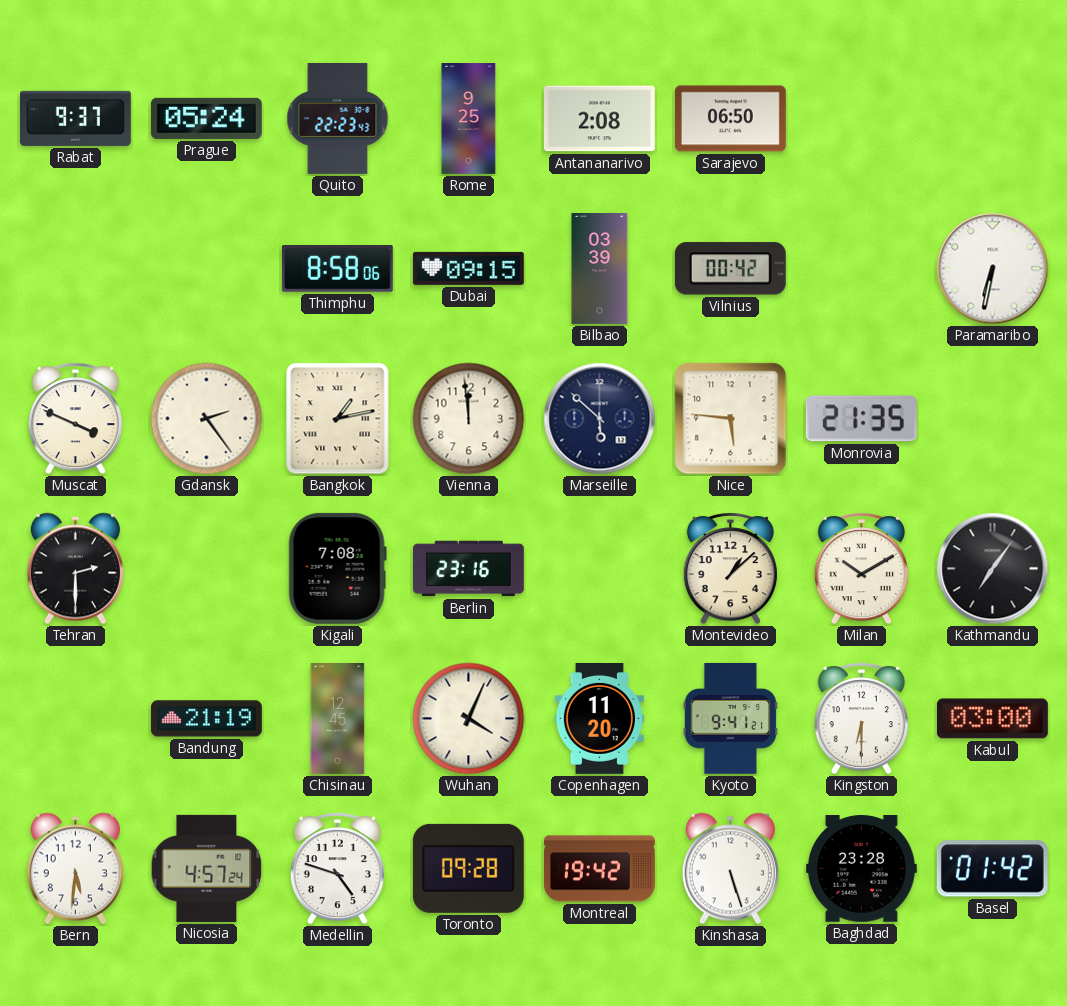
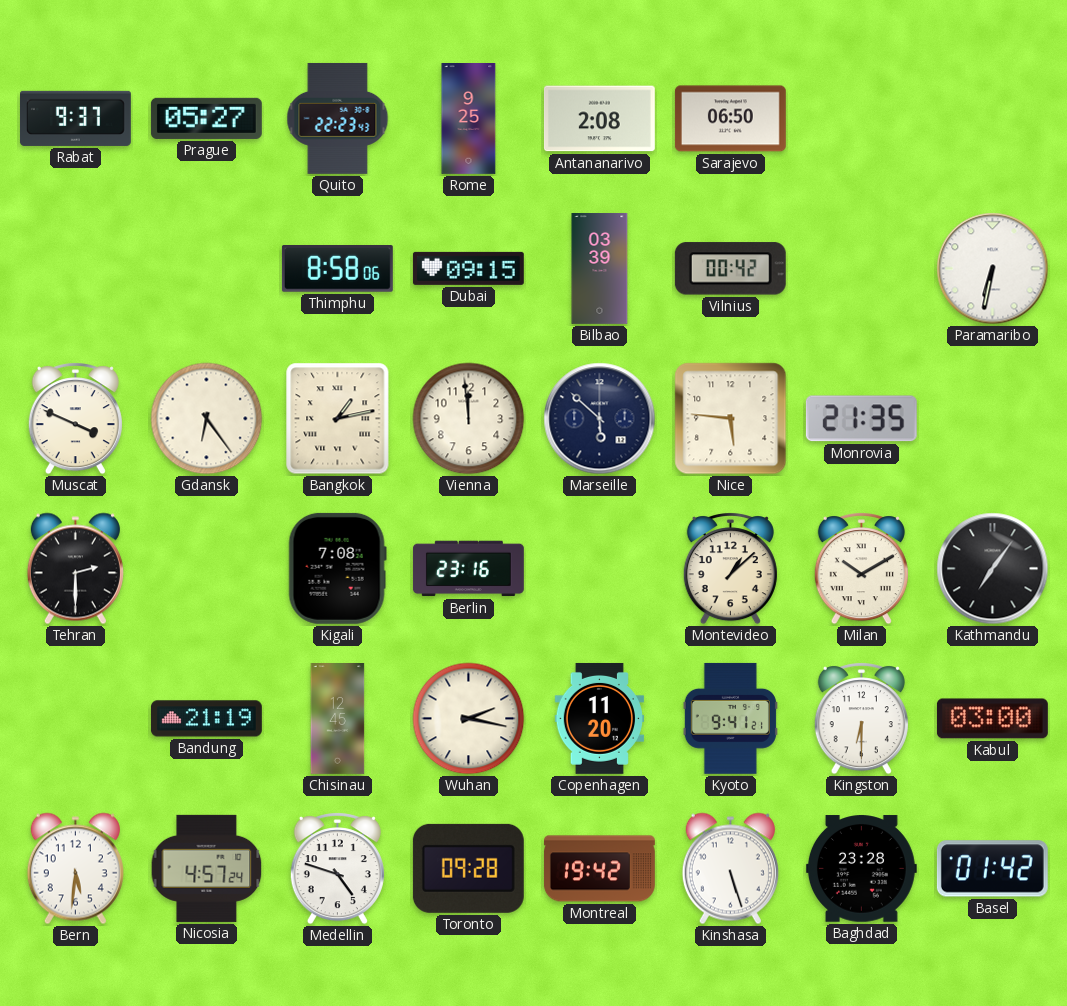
Prague: 05:24 -> 05:27 (206, 118)
Gdansk: 2:24 -> 6:24 (207, 419)
Wuhan: 4:04 -> 2:17 (469, 719)
